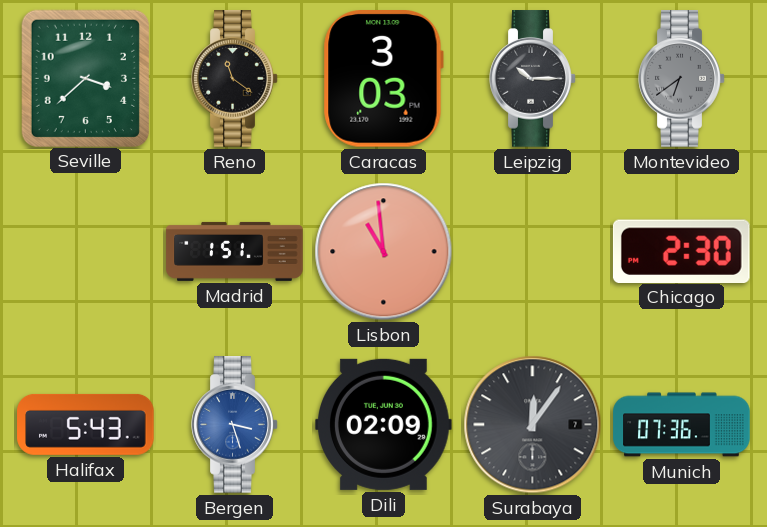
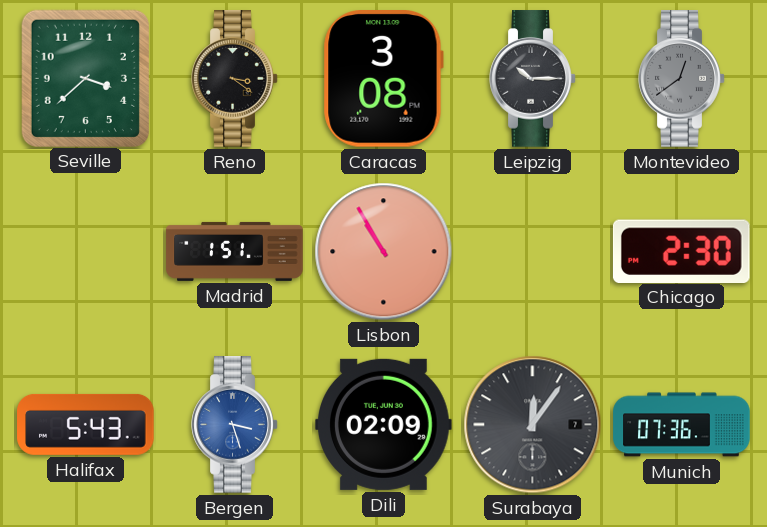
Reno: 11:21 -> 3:21 (235, 79)
Caracas: 3:03 -> 3:08 (383, 79)
Montevideo: 6:39 -> 12:39 (682, 79)
Lisbon: 10:59 -> 10:55 (384, 252)
